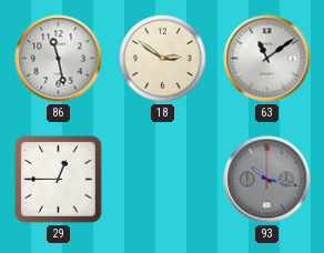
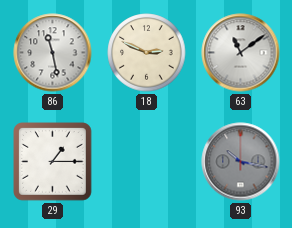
18: 2:51 -> 2:49 (147, 53)
29: 12:45 -> 1:15 (53, 162)
